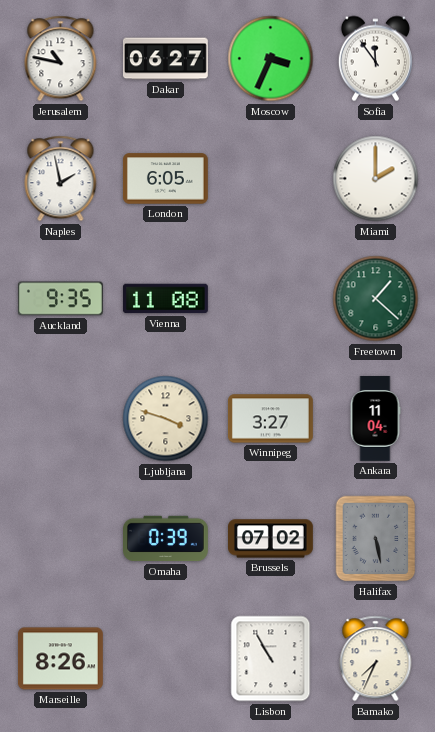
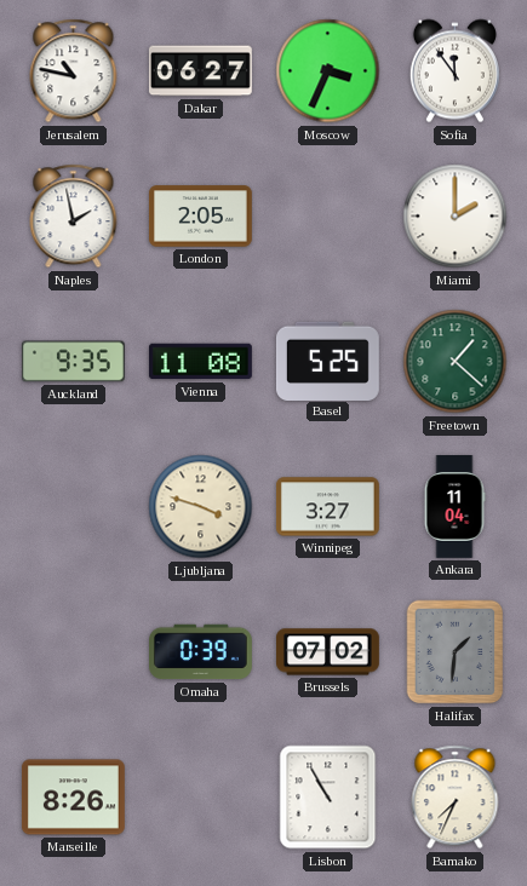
London: 6:05 -> 2:05 (200, 217)
Basel: none -> 5:25 (327, 361)
Halifax: 5:28 -> 1:31 (456, 652)
